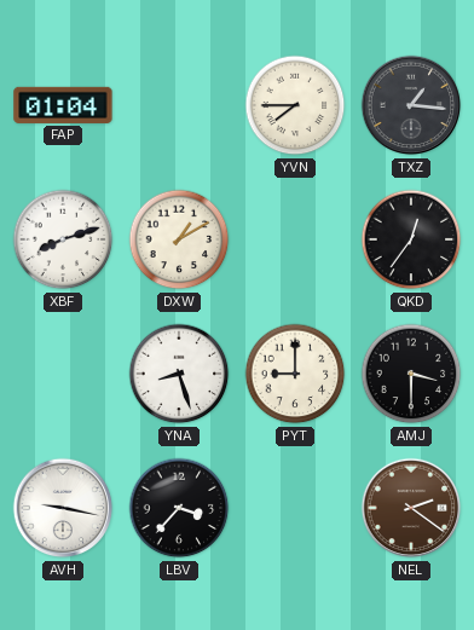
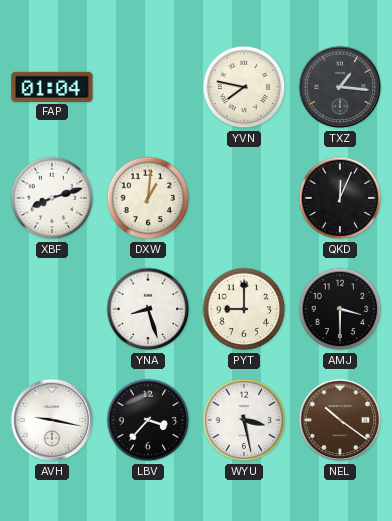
YVN: 7:45 -> 7:47 (244, 87)
DXW: 1:10 -> 1:01 (148, 198)
QKD: 12:36 -> 12:04 (340, 198)
WYU: none -> 3:28 (244, 420)
NEL: 2:21 -> 10:21 (340, 420)
